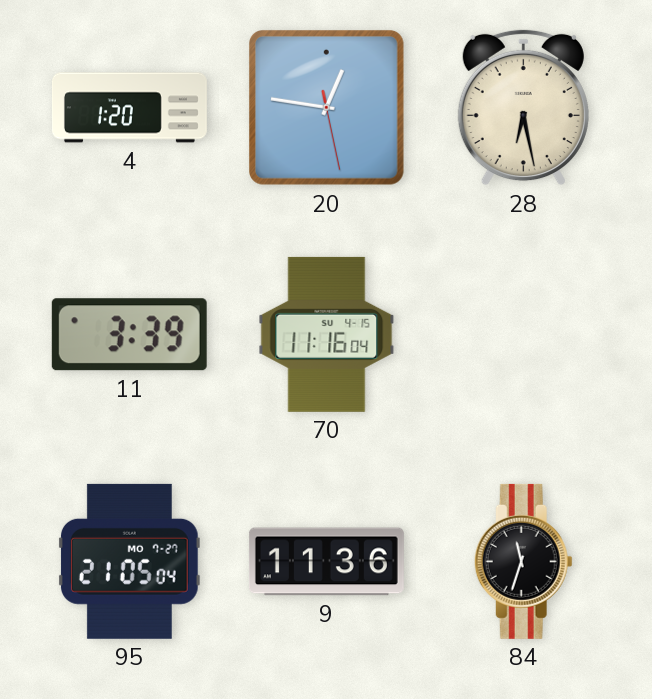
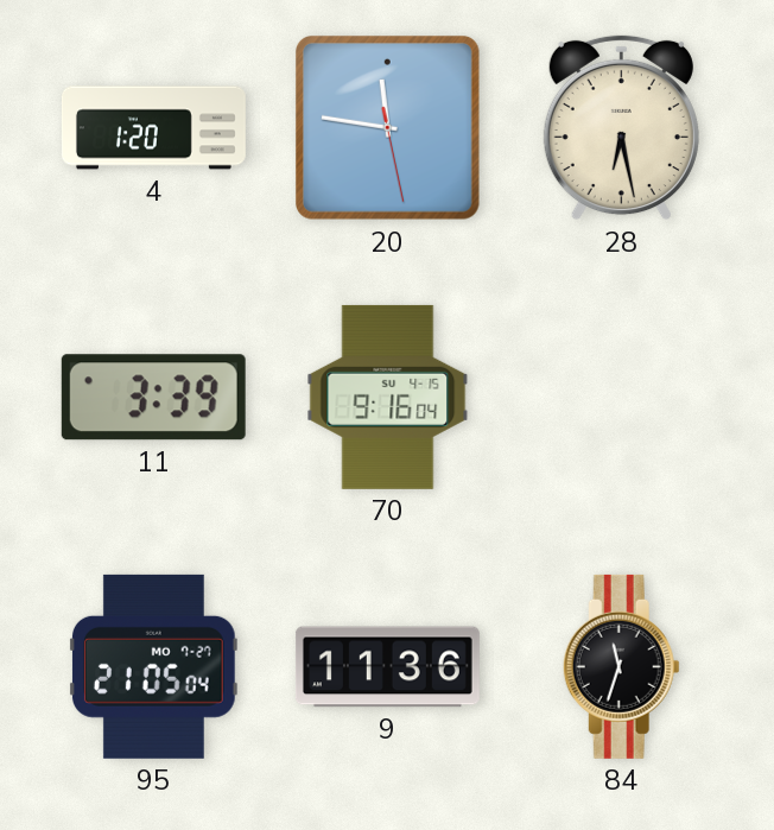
20: 12:46 -> 11:46 (388, 128)
70: 11:16 -> 9:16 (388, 397)
